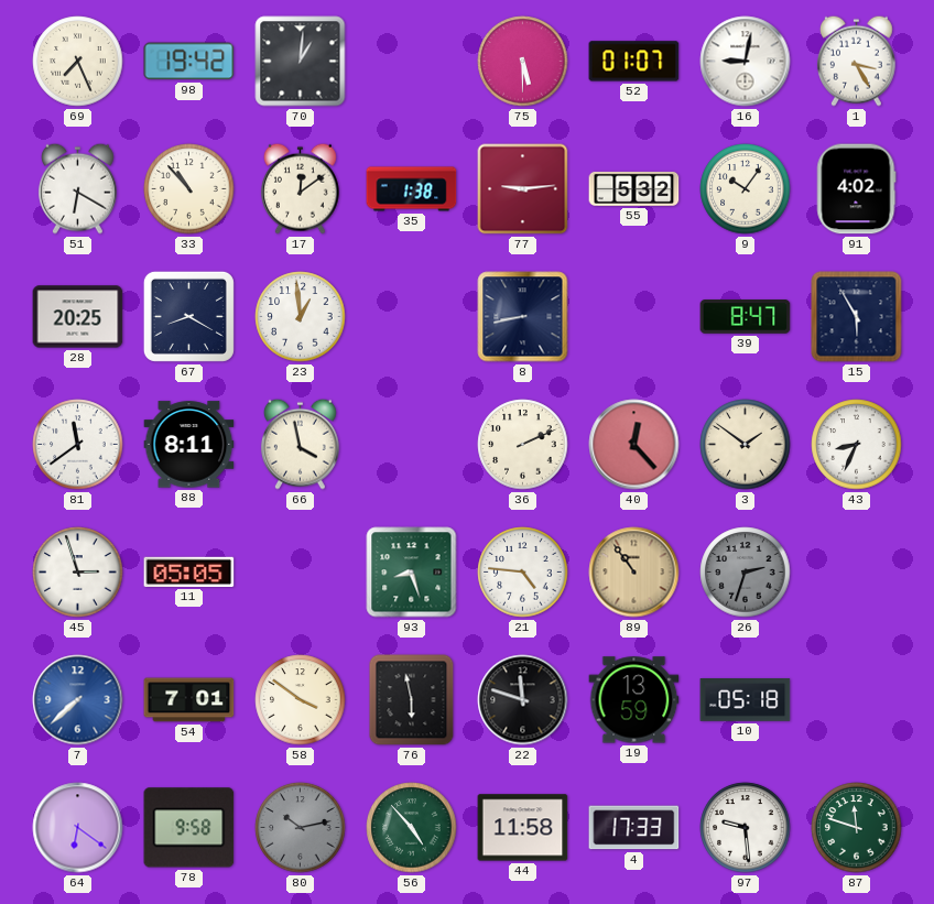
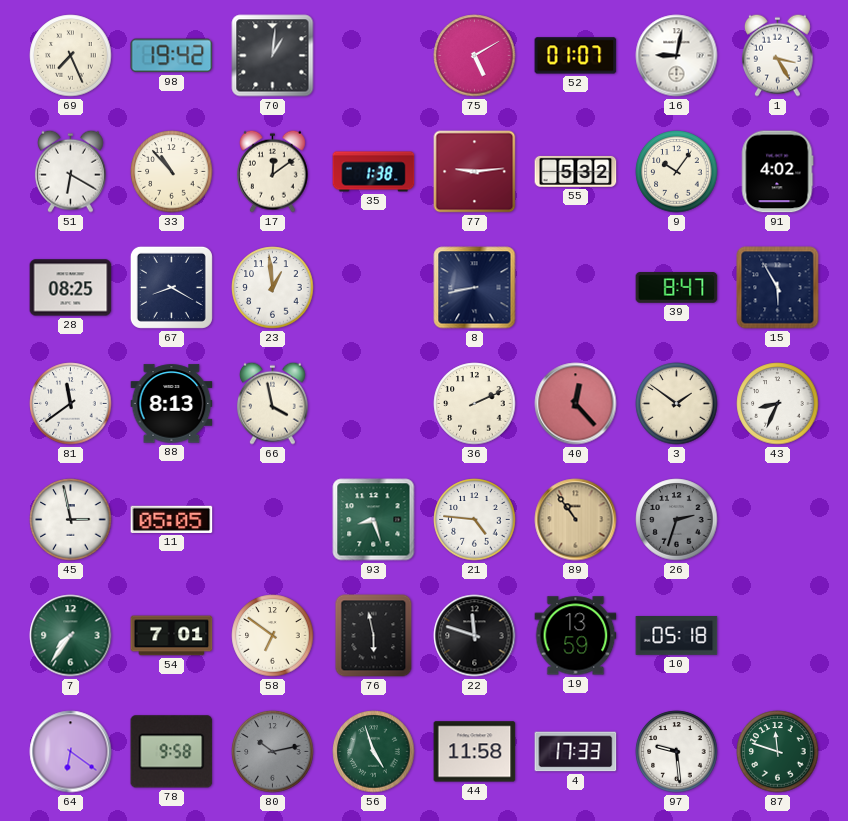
75: 5:30 -> 5:10 (475, 56)
28: 20:25 -> 08:25 (71, 288)
88: 8:11 -> 8:13 (172, 404)
45: 2:57 -> 2:58 (71, 520)
7: 7:38 -> 7:36 (71, 636)
7 dial: blue -> green (71, 636)
58: 3:51 -> 6:51 (273, 636)
56: 4:53 -> 4:57 (374, 752)
